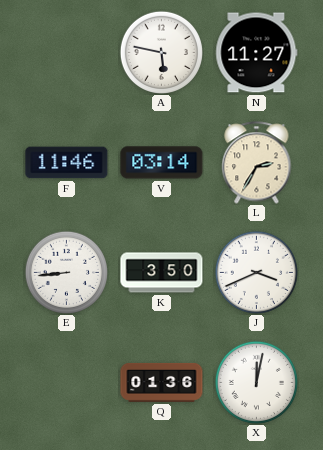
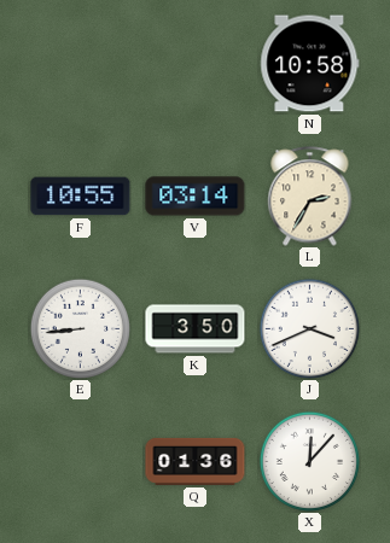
A: 5:47 -> none (161, 52)
N: 11:27 -> 10:58 (310, 64)
F: 11:46 -> 10:55 (81, 197)
X: 12:02 -> 12:07 (309, 461)
